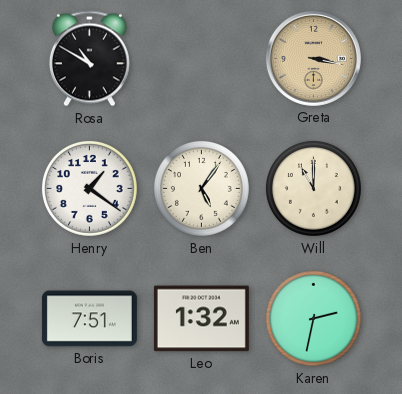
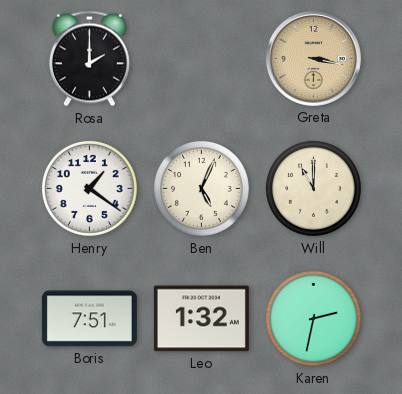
Rosa: 10:50 -> 2:00 (89, 59)
Ben: 5:06 -> 5:04 (201, 188)
